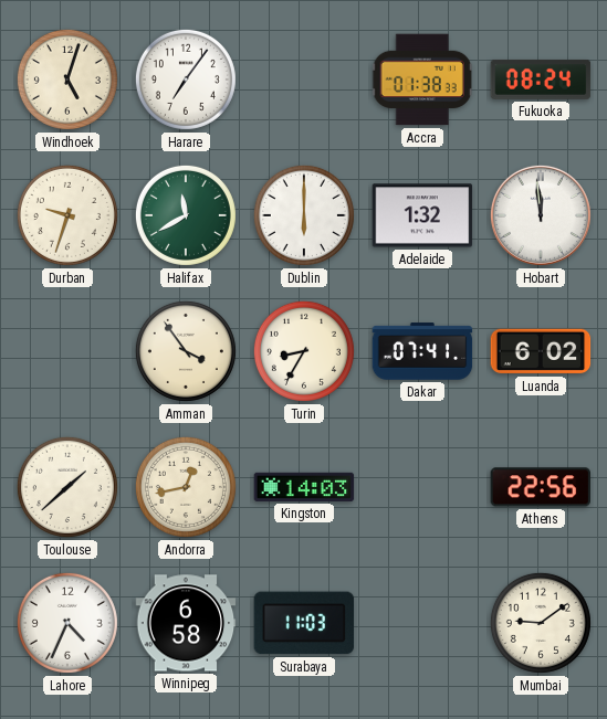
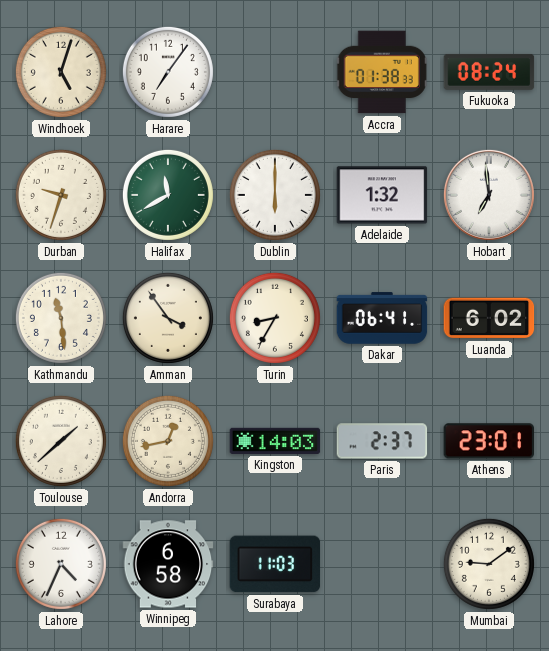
Hobart: 11:59 -> 6:59 (489, 195)
Kathmandu: none -> 11:29 (61, 318)
Dakar: 07:41 -> 06:41 (382, 318)
Paris: none -> 2:37 (382, 441)
Athens: 22:56 -> 23:01 (489, 441)
